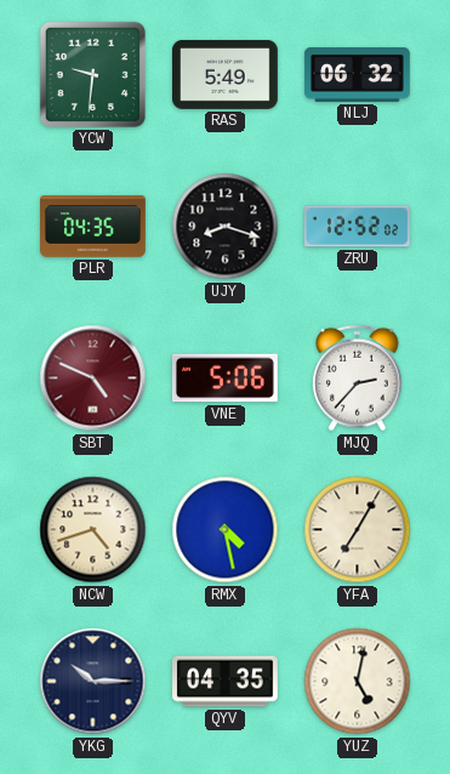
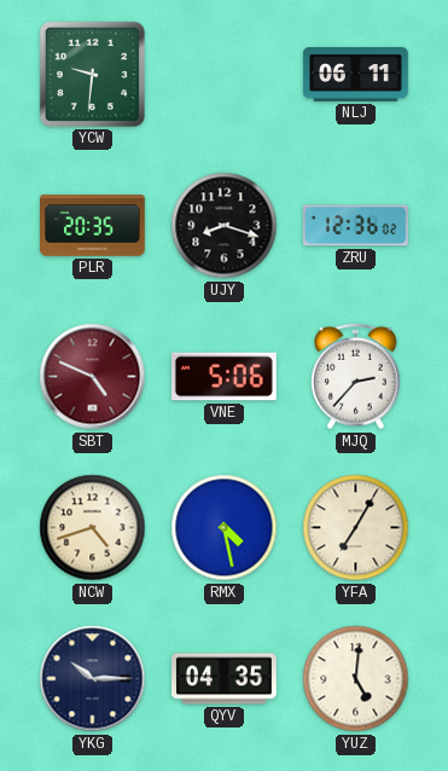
RAS: 5:49 -> none (224, 74)
NLJ: 06:32 -> 06:11 (356, 75)
PLR: 04:35 -> 20:35 (93, 226)
ZRU: 12:52 -> 12:36 (355, 226)
YUZ: 5:02 -> 5:01 (356, 679)
